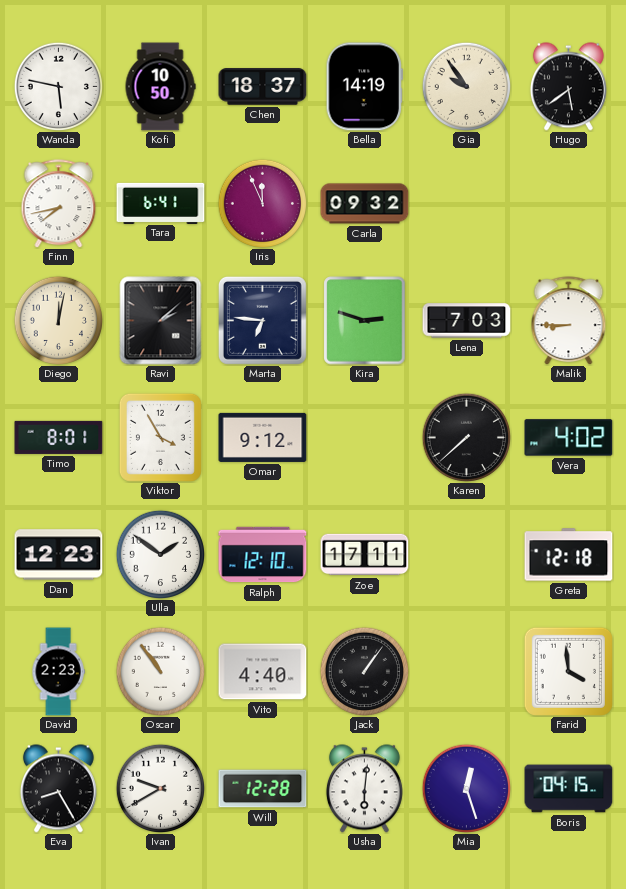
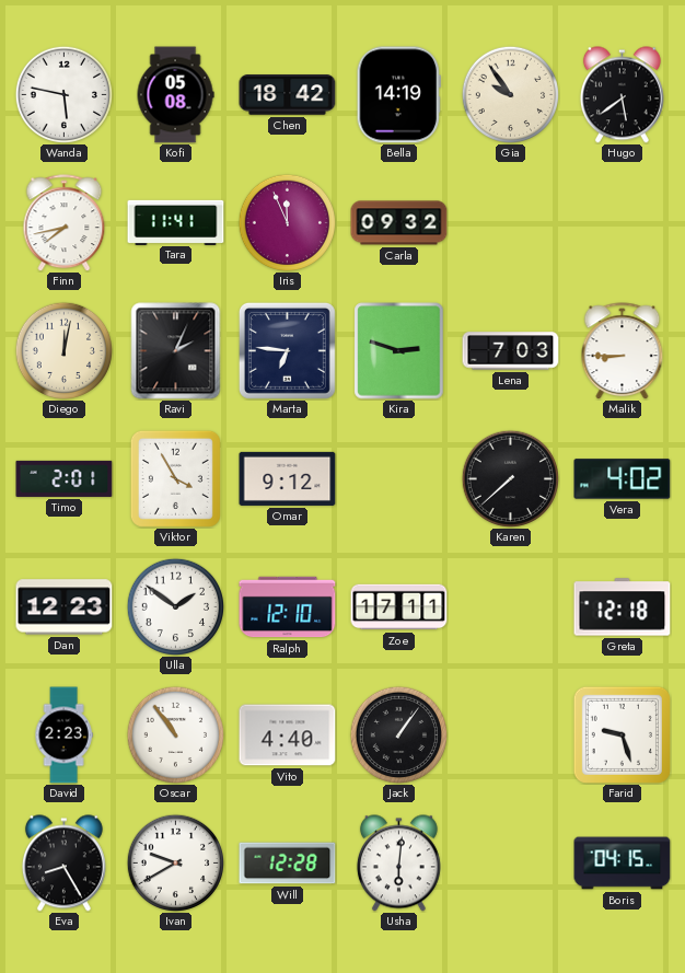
Kofi: 10:50 -> 05:08 (175, 95)
Chen: 18:37 -> 18:42 (288, 95)
Tara: 6:41 -> 11:41 (176, 222)
Ravi: 2:08 -> 2:04 (176, 351)
Timo: 8:01 -> 2:01 (65, 478)
Farid: 3:59 -> 9:27 (622, 734)
Mia: 12:27 -> none (466, 788)
